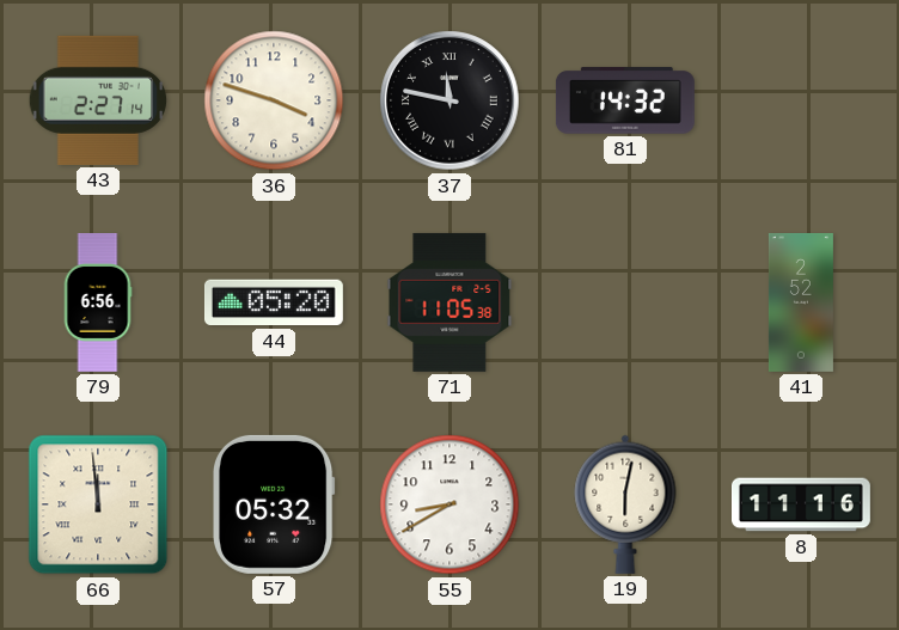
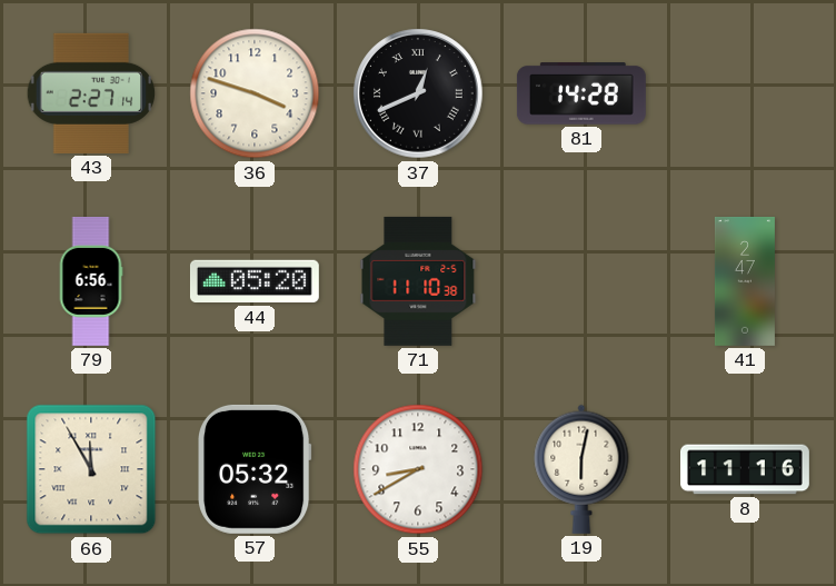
37: 11:47 -> 12:41 (418, 93)
81: 14:32 -> 14:28 (581, 93)
71: 11:05 -> 11:10 (418, 281)
41: 2:52 -> 2:47 (745, 281)
66: 11:59 -> 11:55 (91, 469)
